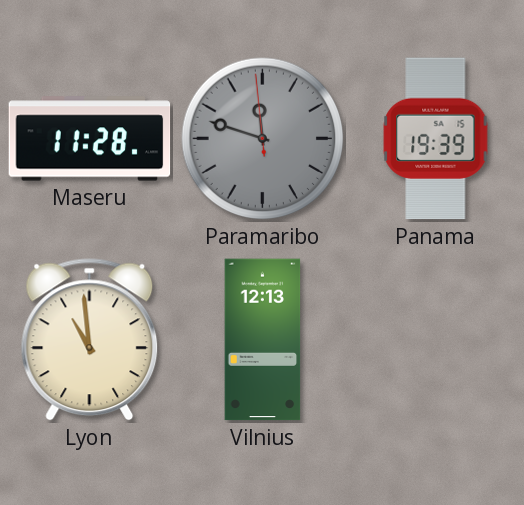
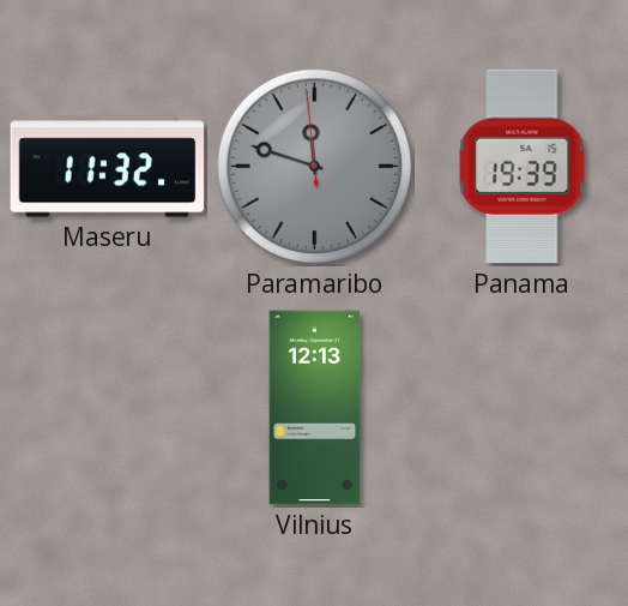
Maseru: 11:28 -> 11:32 (108, 167)
Lyon: 10:59 -> none (90, 340)
